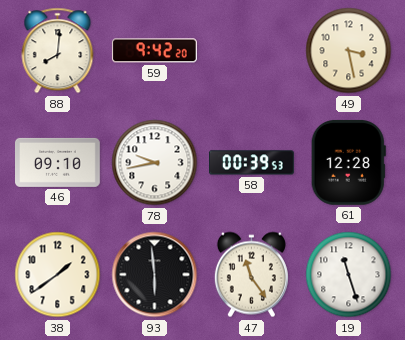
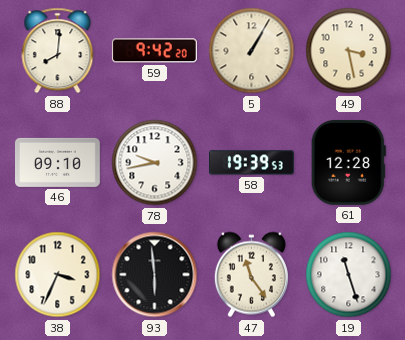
5: none -> 1:05 (252, 51)
58: 00:39 -> 19:39 (252, 163)
38: 1:39 -> 3:34 (58, 275)
